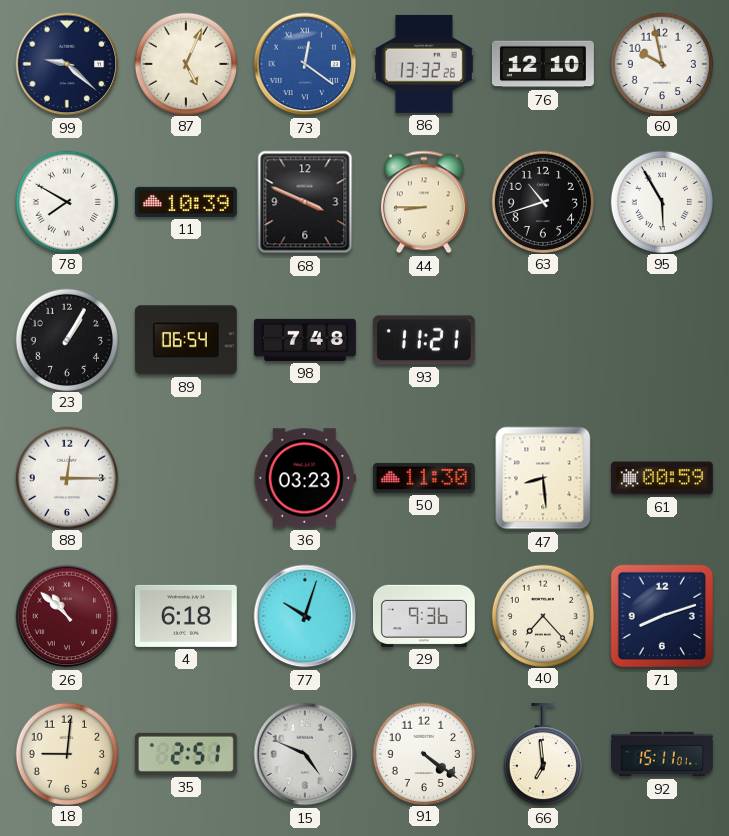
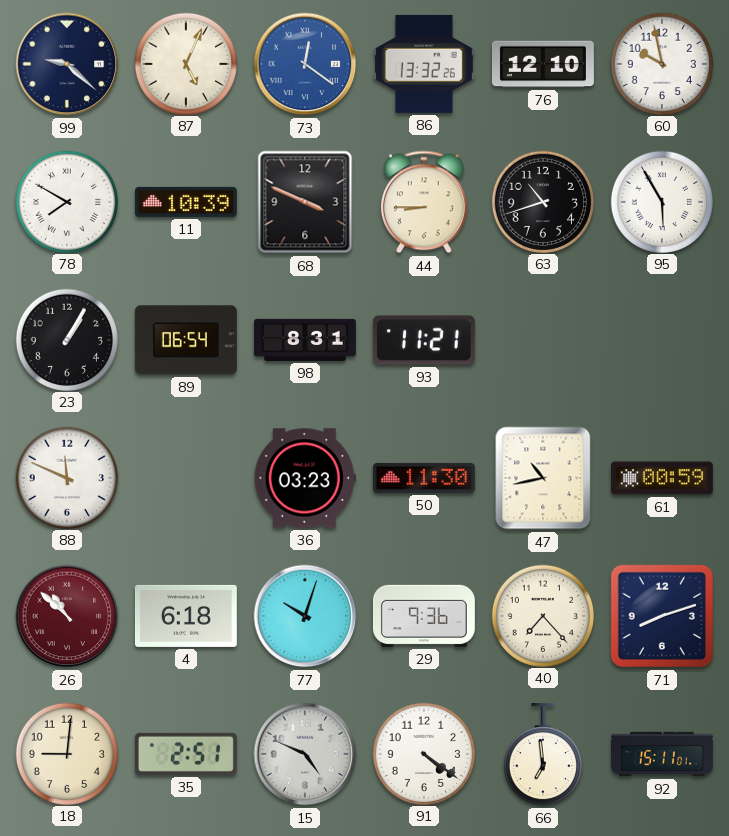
98: 7:48 -> 8:31 (305, 340)
88: 12:15 -> 11:49 (66, 477)
47: 8:29 -> 10:43 (543, 478)
